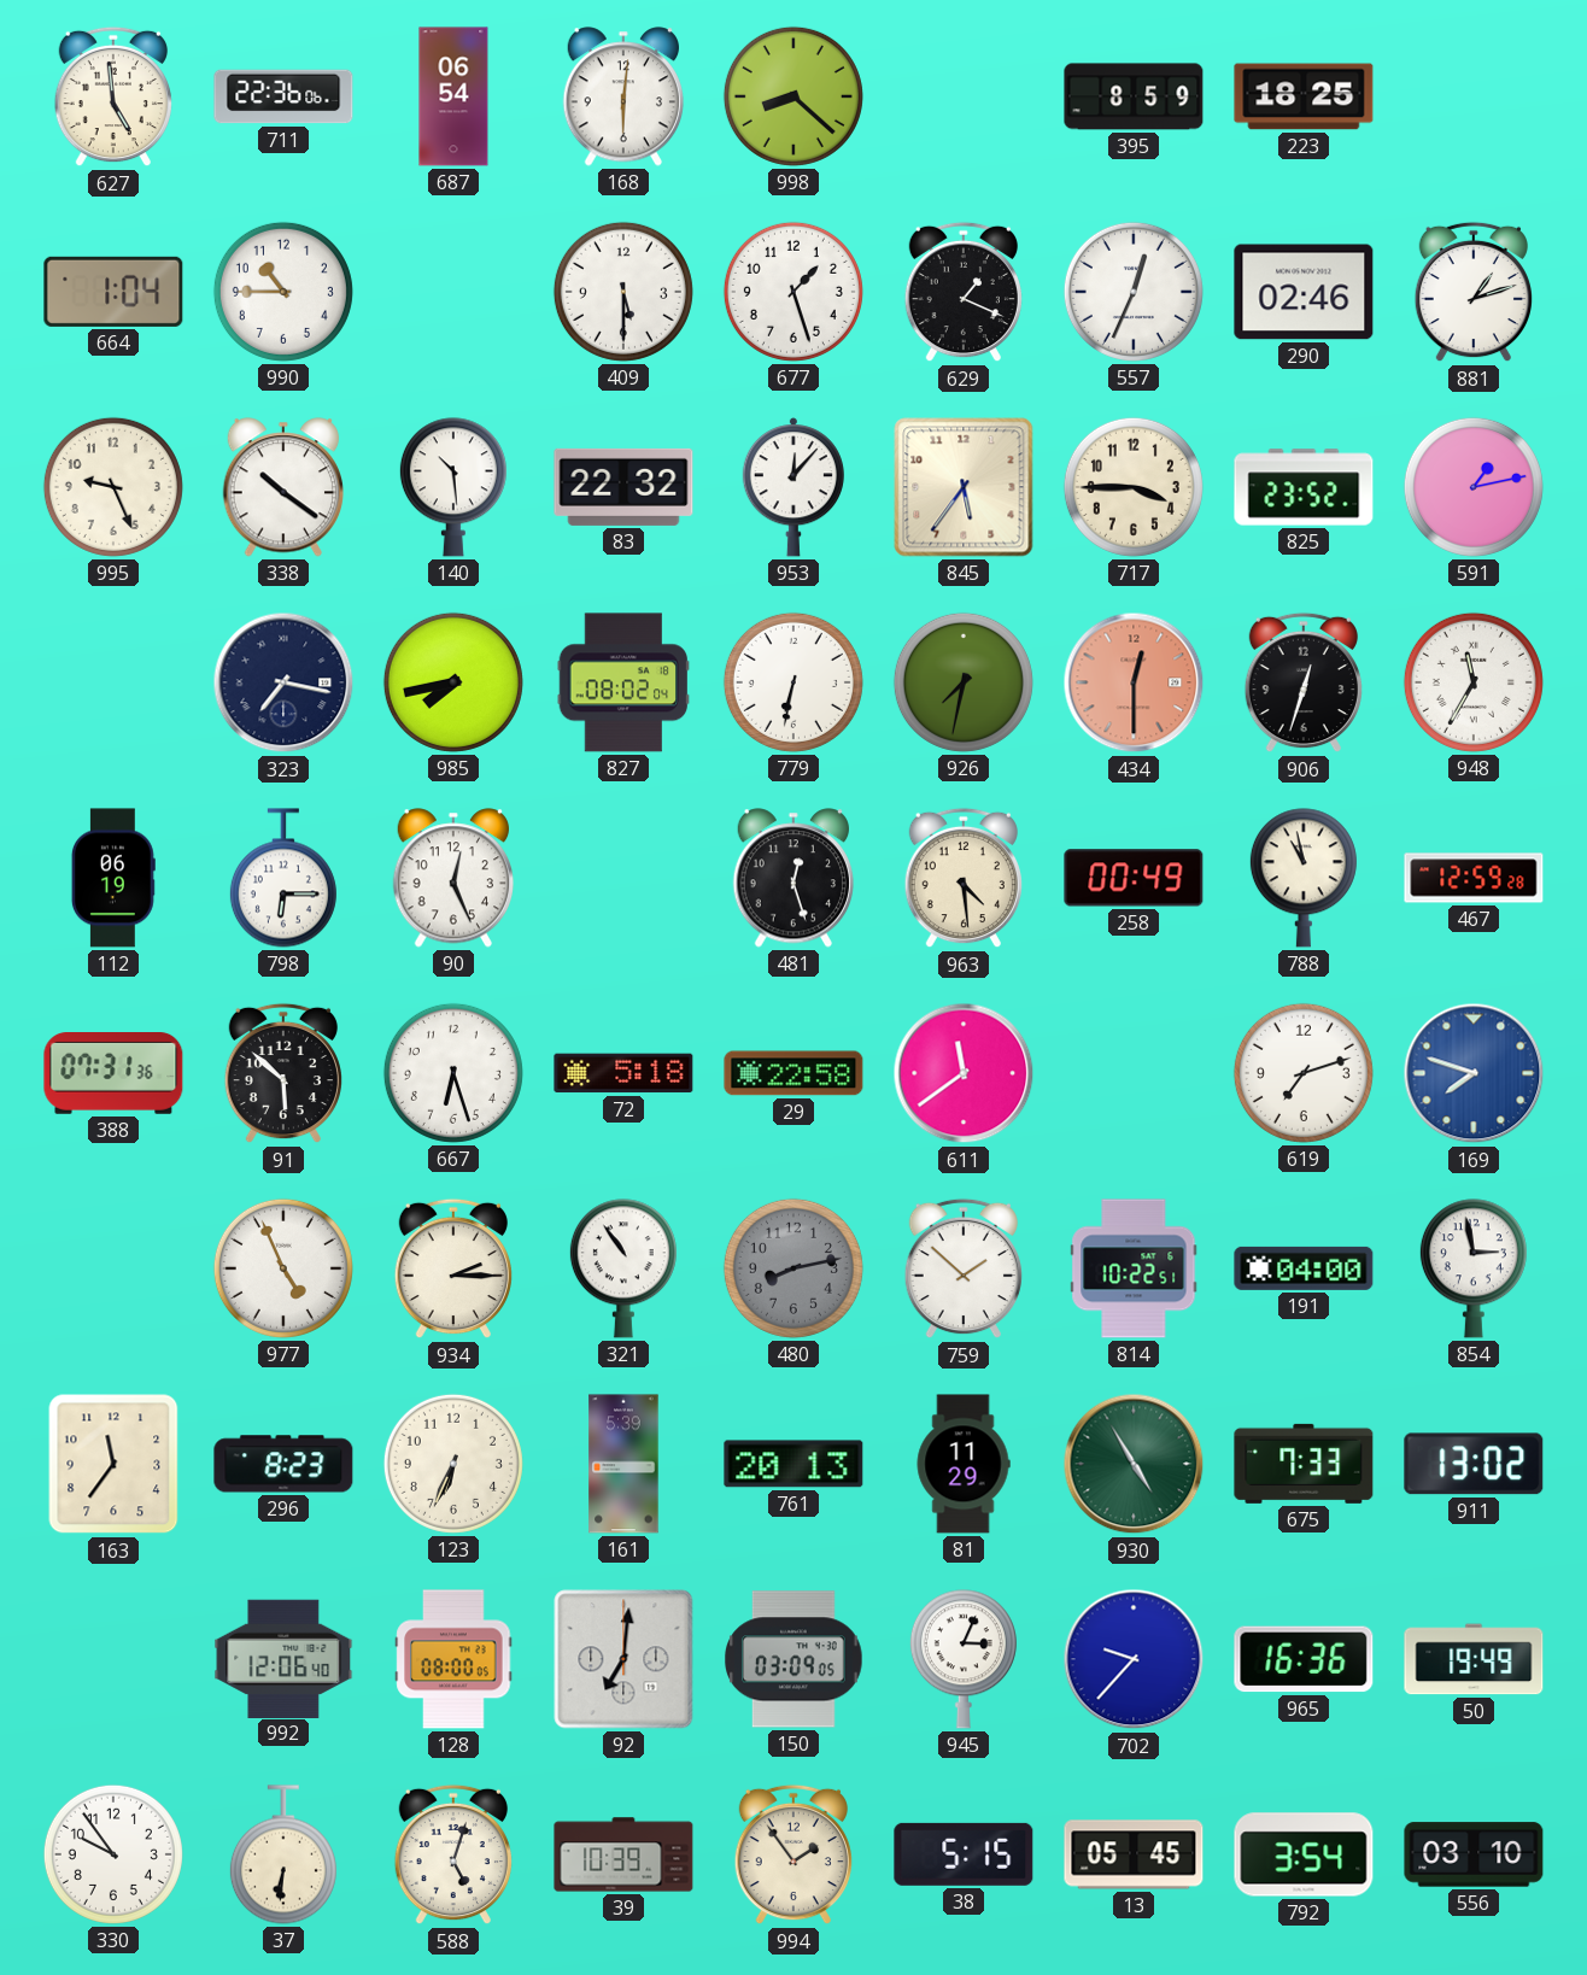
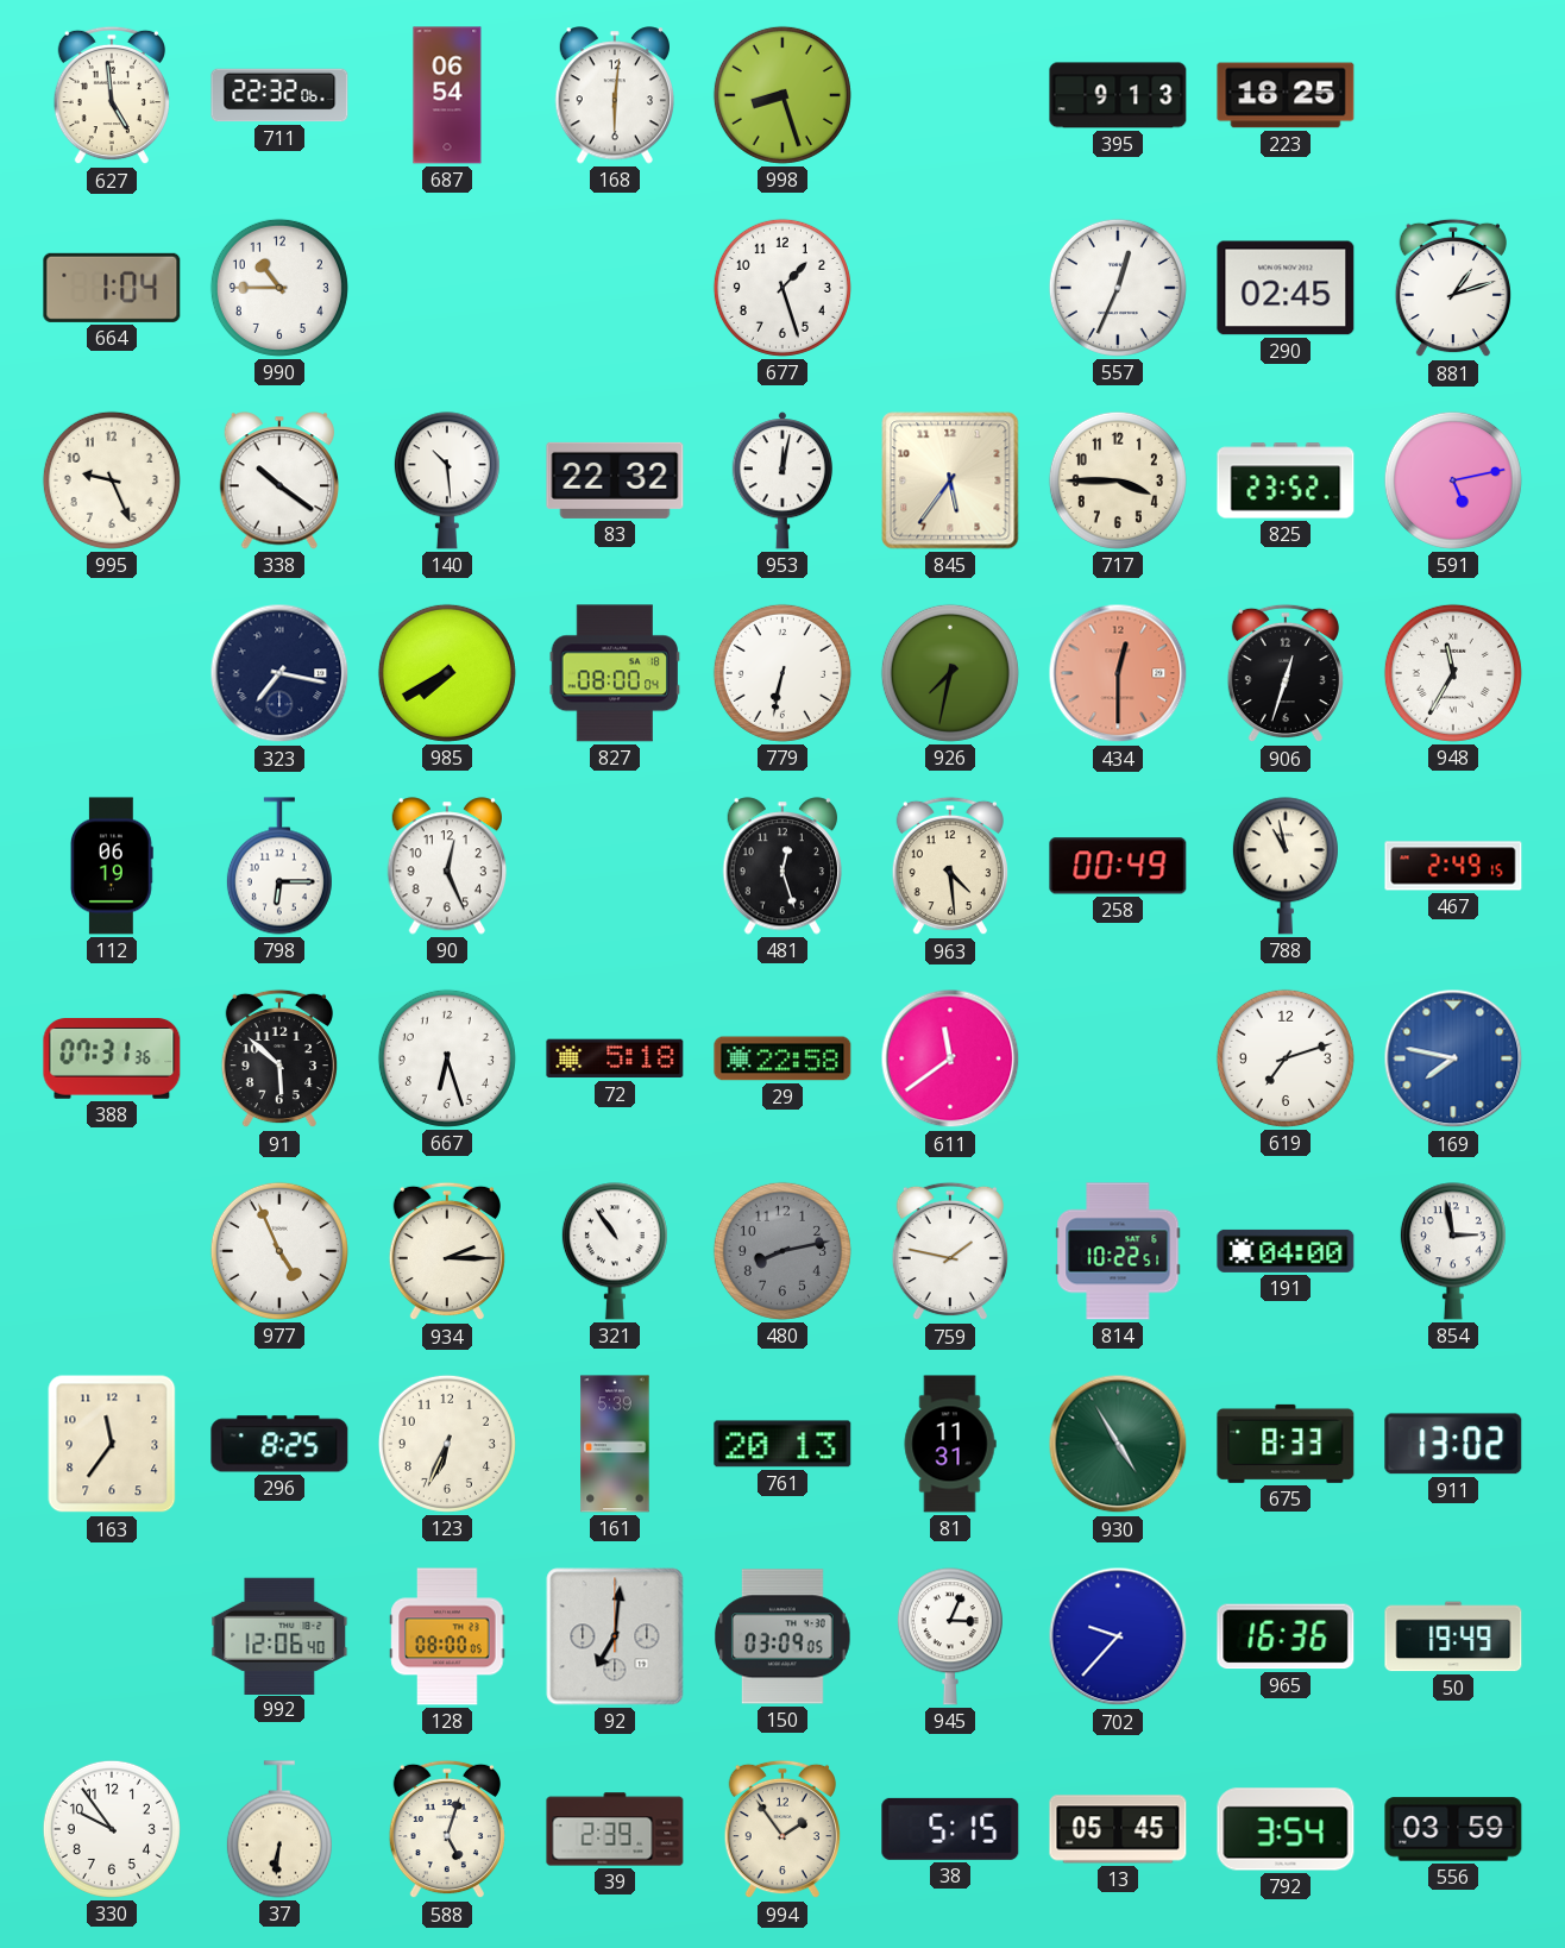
711: 22:36 -> 22:32 (279, 95)
998: 8:22 -> 8:27 (783, 95)
395: 8:59 -> 9:13 (1118, 95)
409: 5:30 -> none (623, 292)
629: 1:19 -> none (964, 292)
290: 02:46 -> 02:45 (1286, 288)
953: 12:07 -> 12:02 (781, 480)
591: 1:13 -> 5:13 (1453, 480)
985: 7:43 -> 7:40 (447, 673)
827: 08:02 -> 08:00 (615, 673)
467: 12:59 -> 2:49 (1453, 866)
169: 7:48 -> 7:47 (1453, 1058)
759: 1:52 -> 1:47 (950, 1251)
296: 8:23 -> 8:25 (279, 1444)
81: 11:29 -> 11:31 (950, 1444)
675: 7:33 -> 8:33 (1286, 1444)
39: 10:39 -> 2:39 (615, 1829)
556: 03:10 -> 03:59 (1453, 1829)
